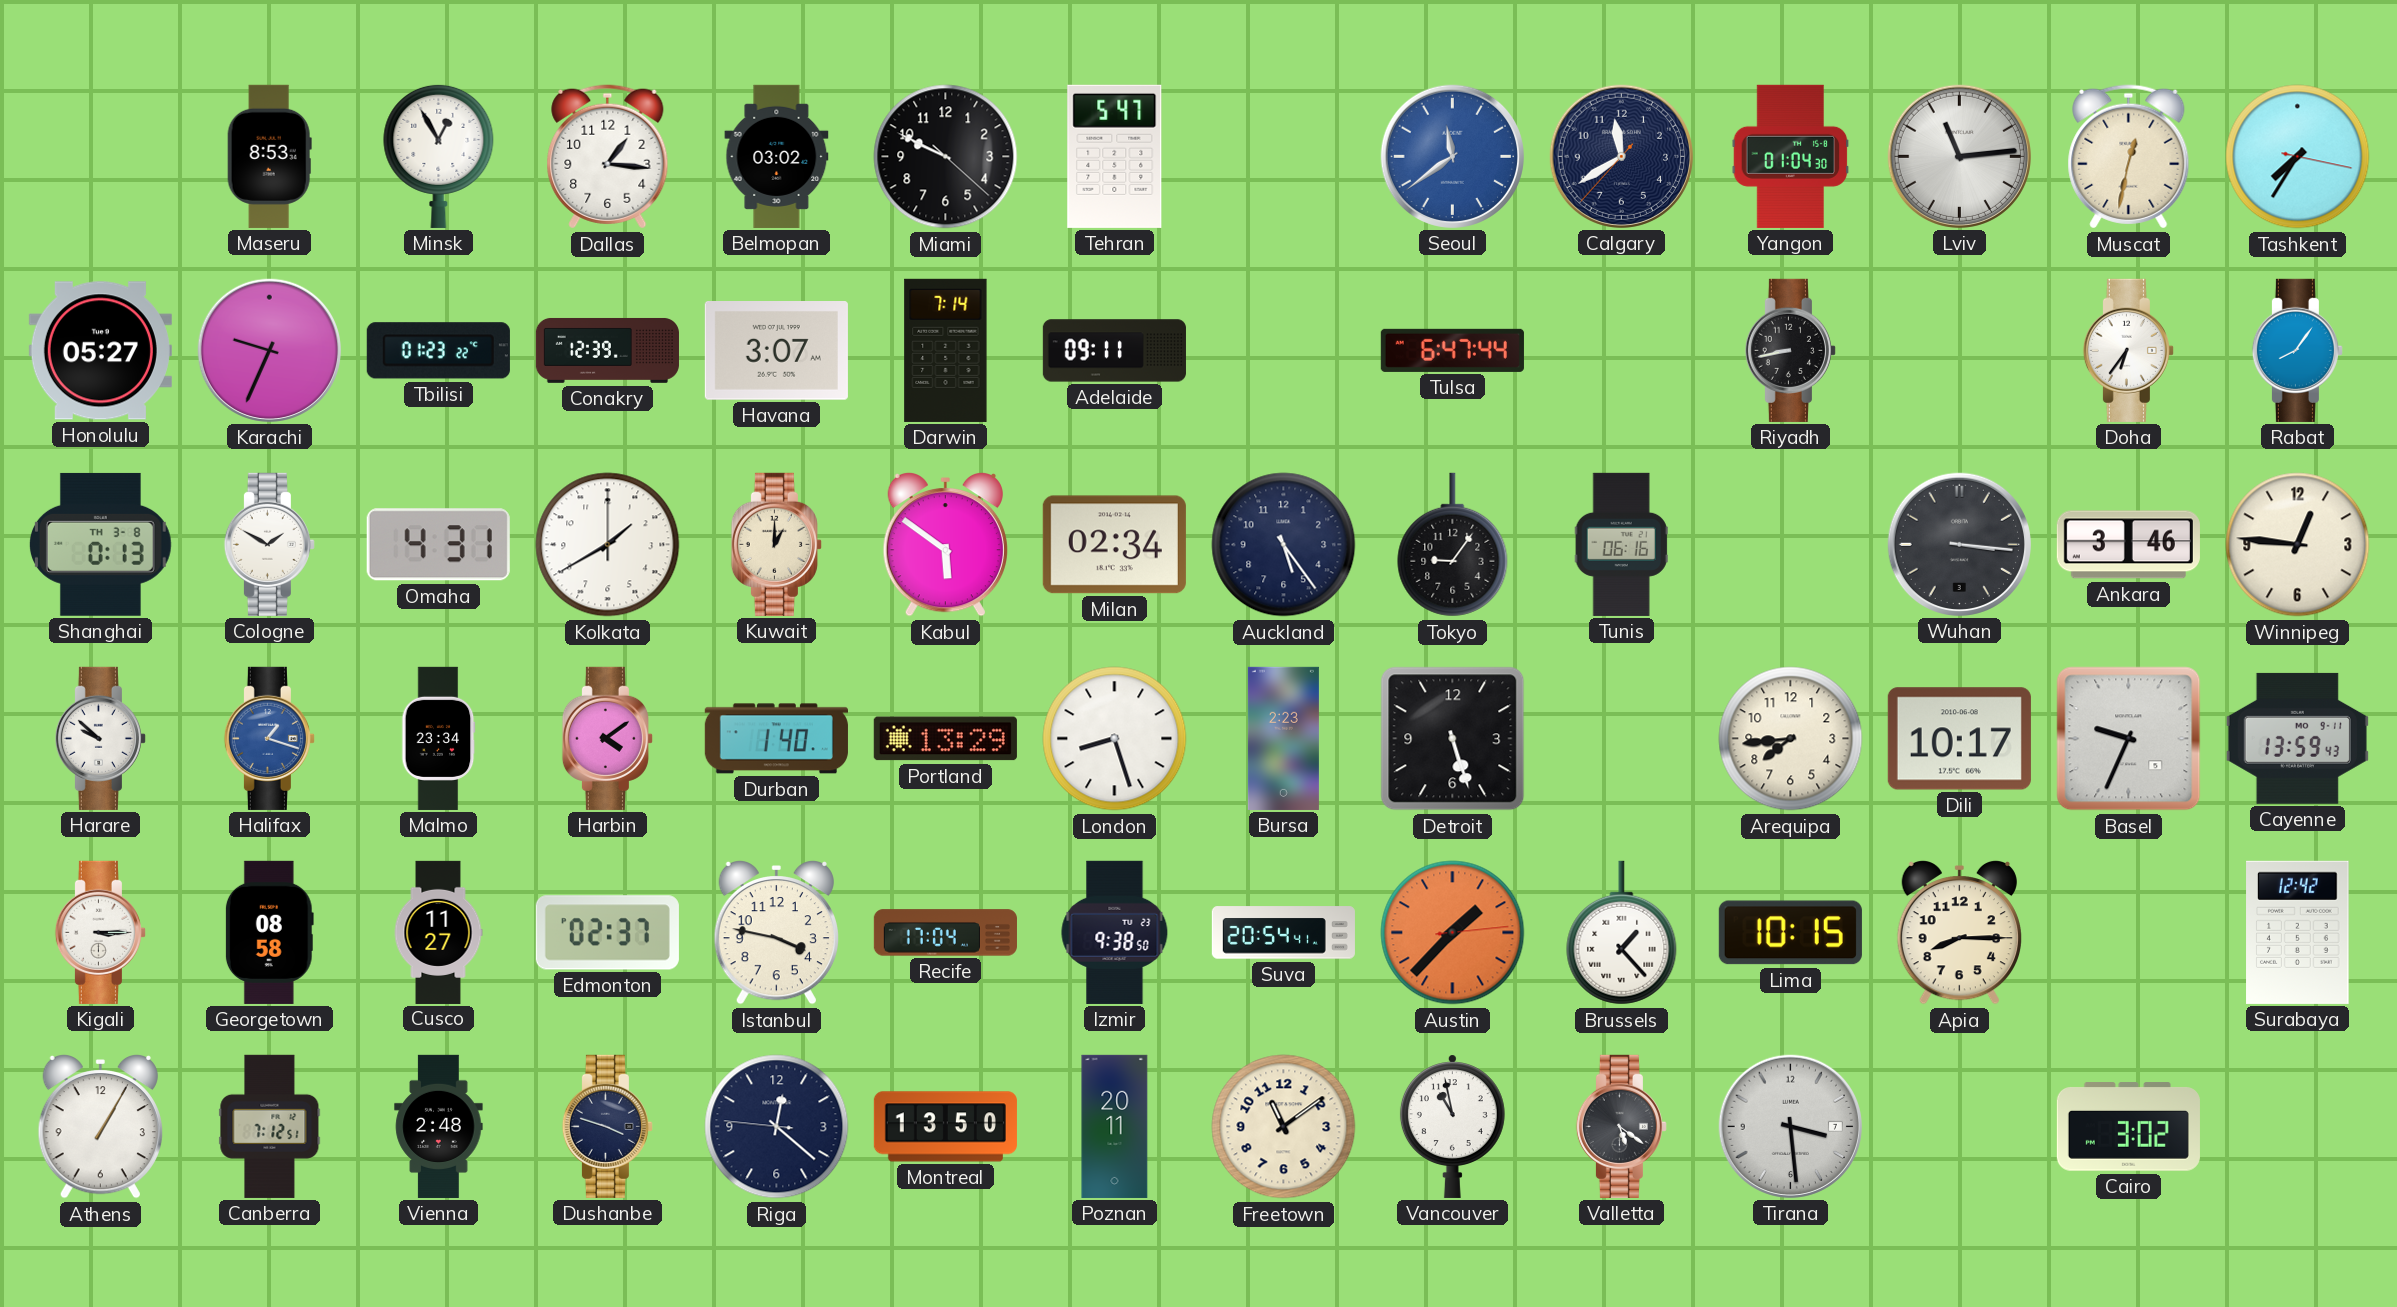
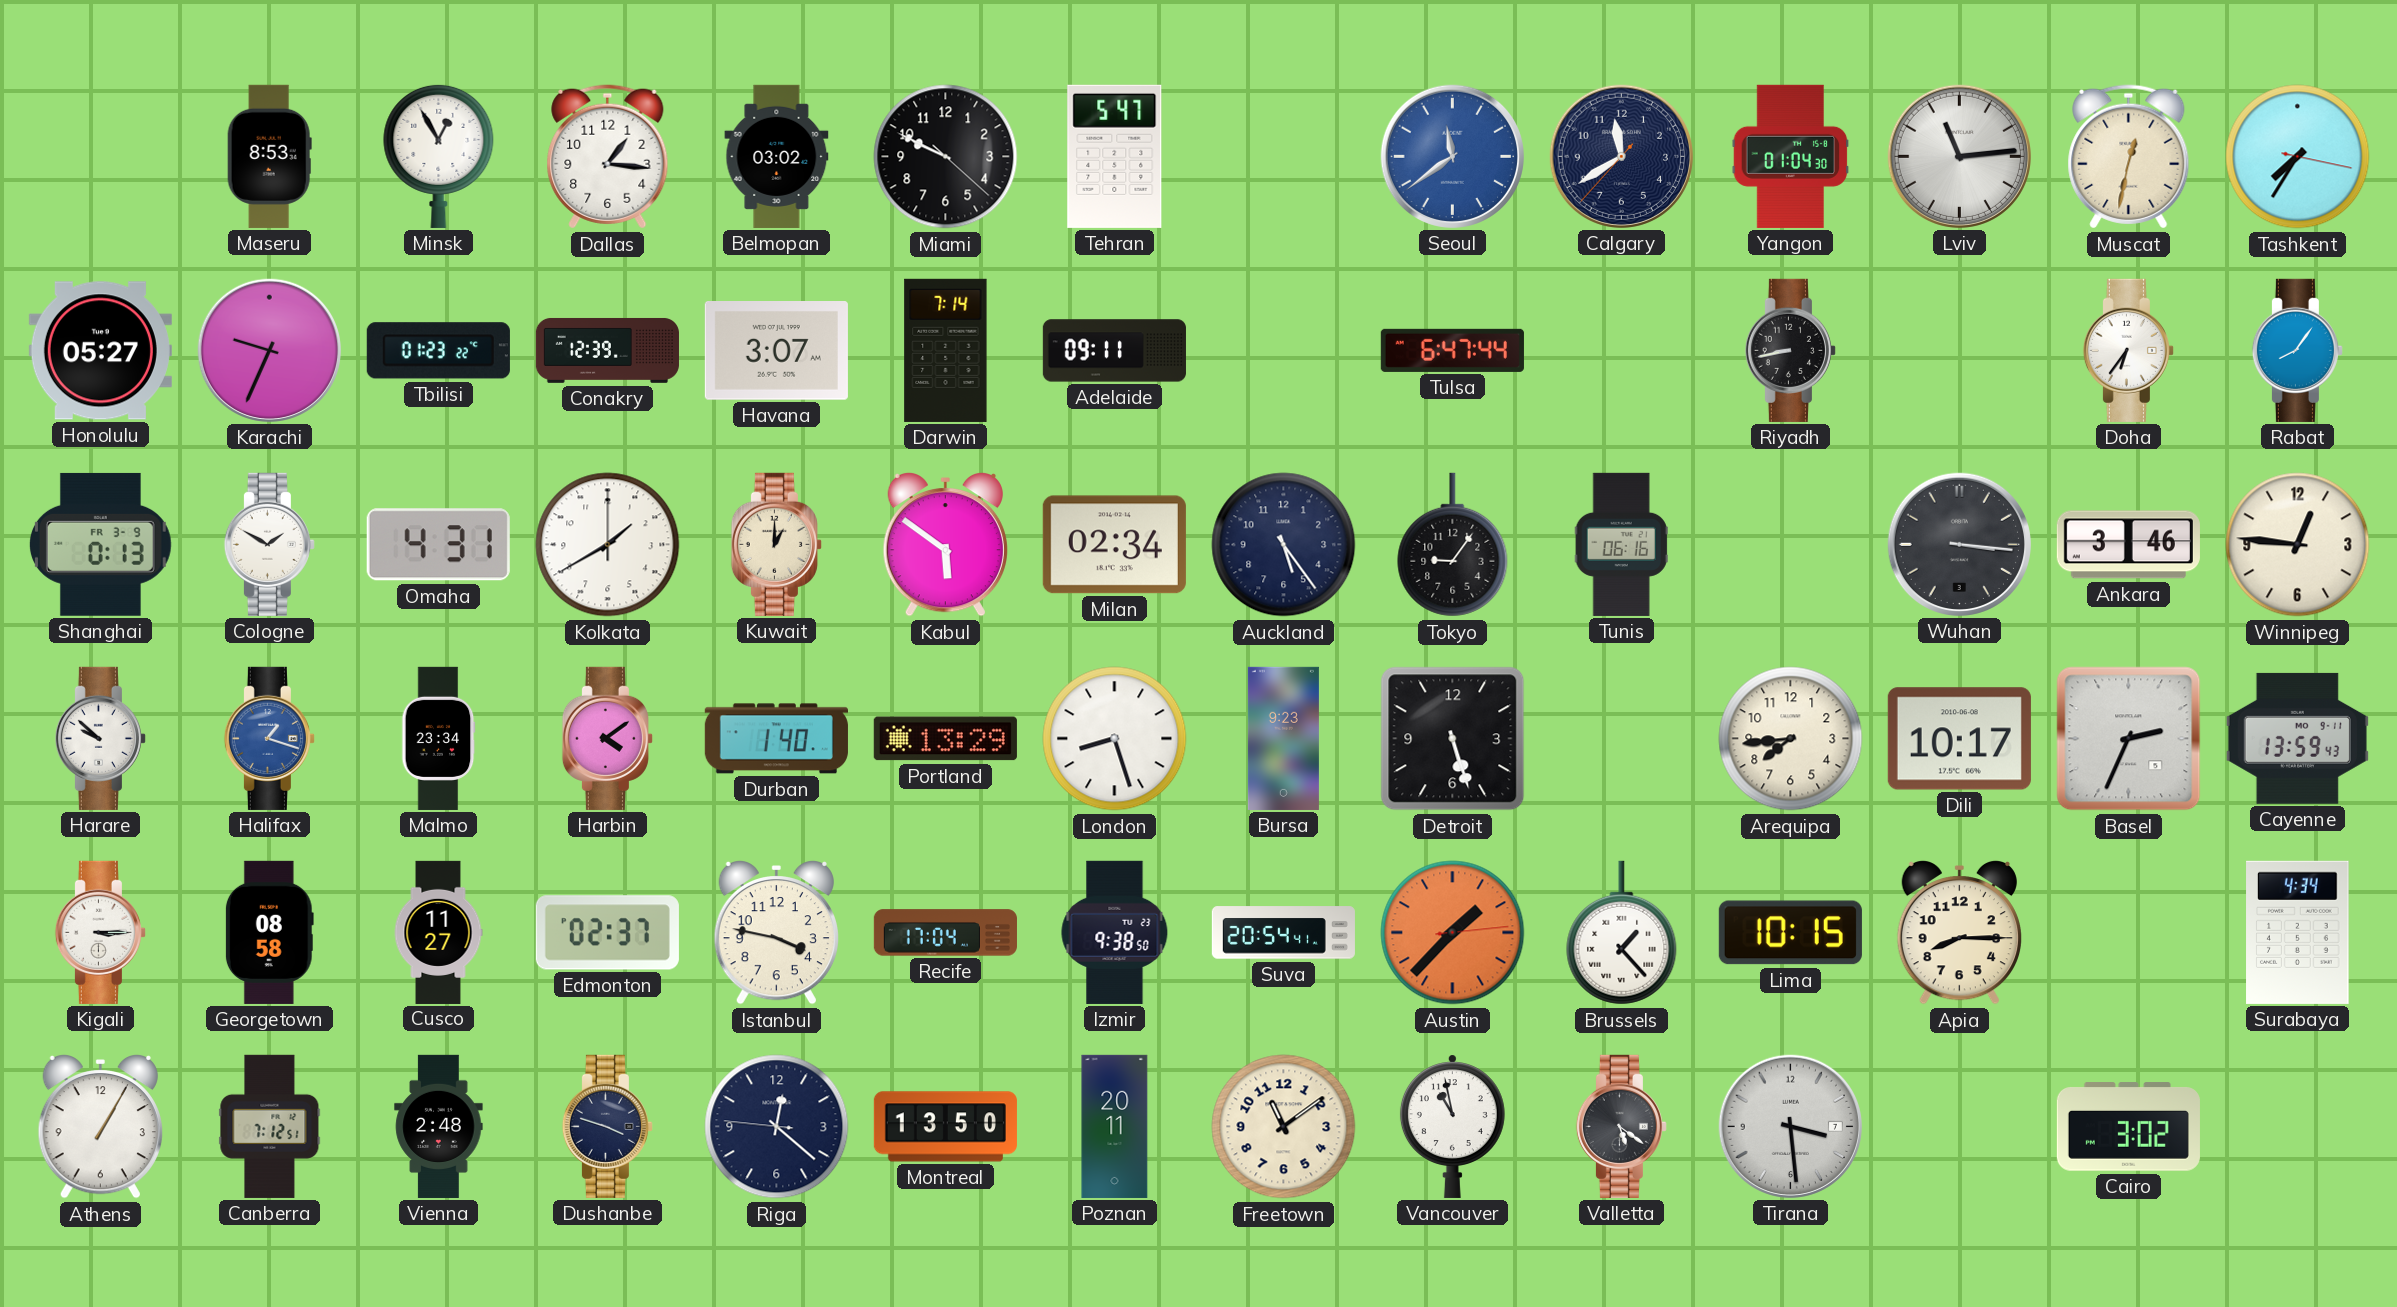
Shanghai date: TH 3-8 -> FR 3-9 (100, 544)
Bursa: 2:23 -> 9:23 (1283, 738)
Basel: 9:34 -> 2:34 (2129, 739)
Surabaya: 12:42 -> 4:34 (2298, 932)
